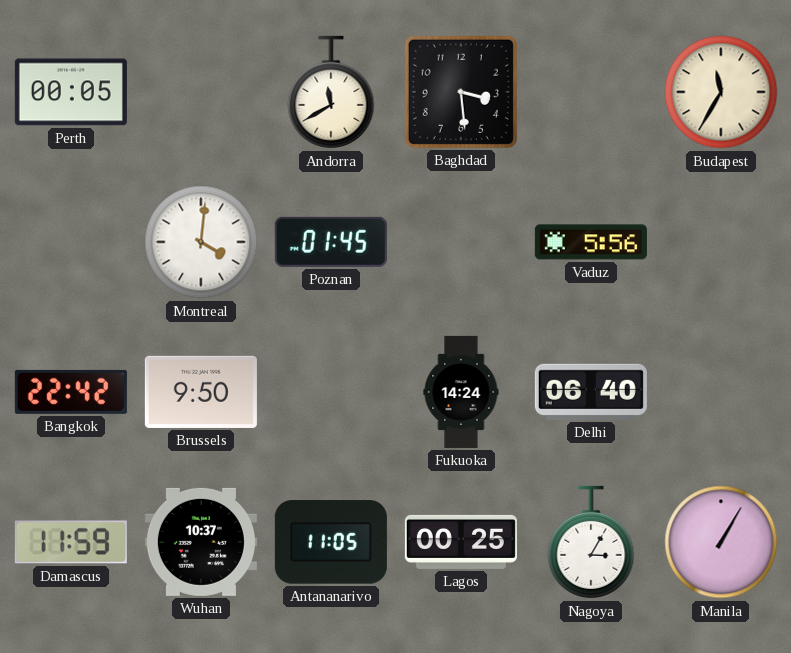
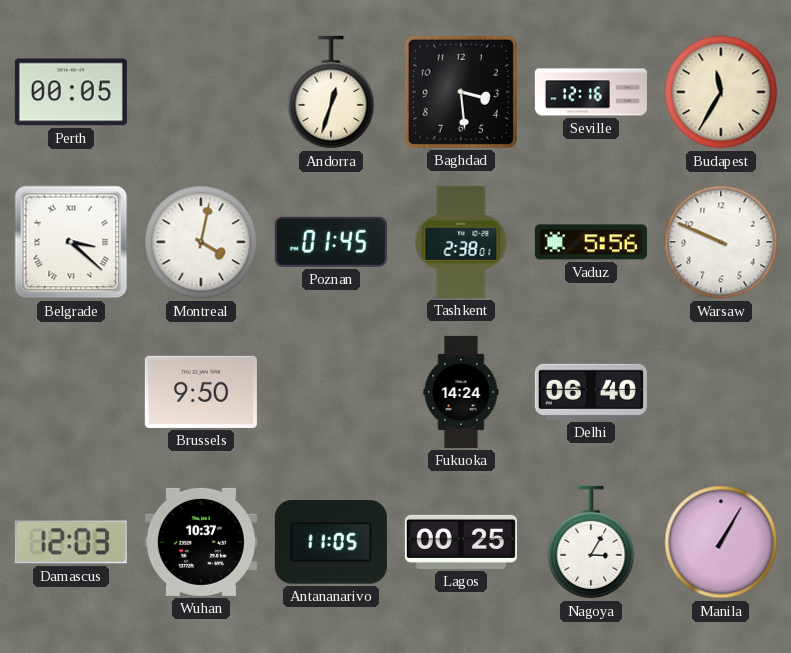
Andorra: 11:40 -> 12:33 (331, 92)
Seville: none -> 12:16 (591, 92)
Belgrade: none -> 3:22 (71, 242)
Montreal: 4:01 -> 4:02 (201, 242)
Tashkent: none -> 2:38 (461, 242)
Warsaw: none -> 9:49 (721, 242)
Bangkok: 22:42 -> none (71, 392)
Damascus: 11:59 -> 12:03 (71, 542)
